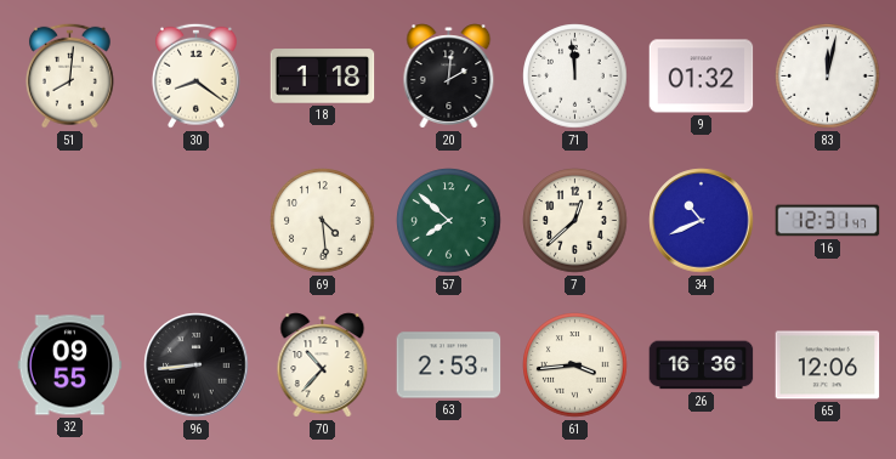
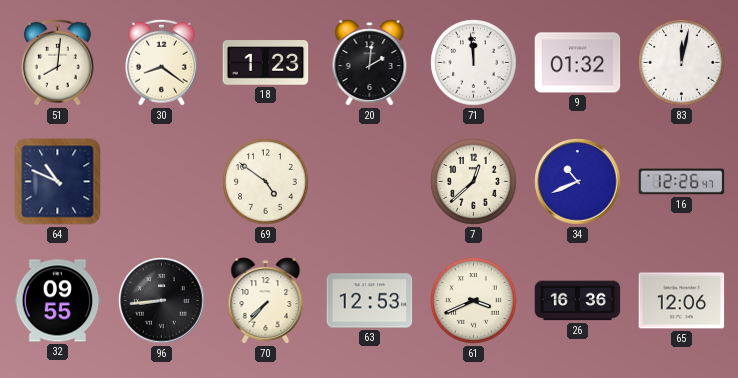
18: 1:18 -> 1:23 (266, 63)
64: none -> 10:49 (58, 182)
69: 4:29 -> 4:51 (266, 182)
57: 7:52 -> none (449, 221)
16: 12:31 -> 12:26 (682, 182)
70: 10:37 -> 7:37 (266, 301)
63: 2:53 -> 12:53 (370, 301)
61: 3:44 -> 3:41 (474, 301)
